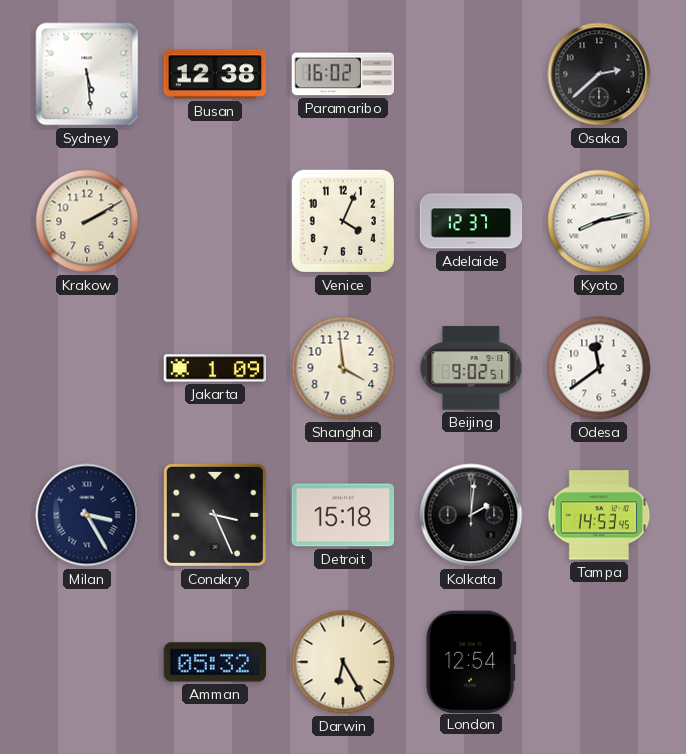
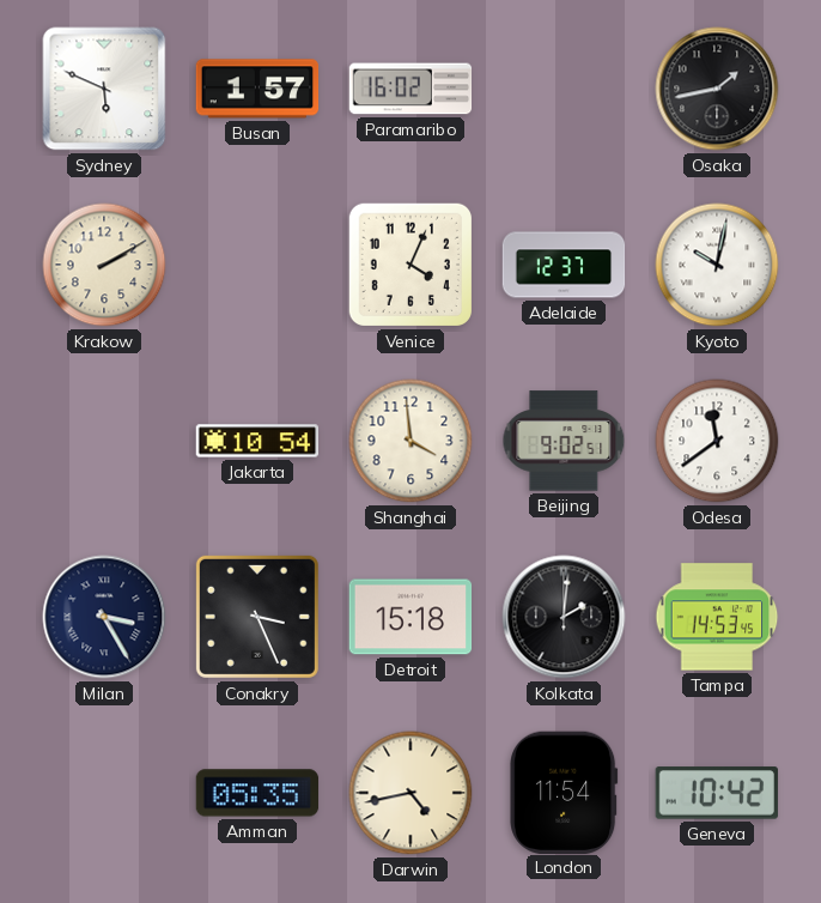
Sydney: 5:29 -> 5:49 (104, 89)
Busan: 12:38 -> 1:57 (257, 89)
Osaka: 2:38 -> 1:43 (717, 89)
Kyoto: 8:13 -> 10:02 (717, 265)
Jakarta: 1:09 -> 10:54 (257, 441)
Amman: 05:32 -> 05:35 (257, 793)
Darwin: 6:25 -> 4:43 (410, 793)
London: 12:54 -> 11:54 (564, 792)
Geneva: none -> 10:42 (716, 793)
